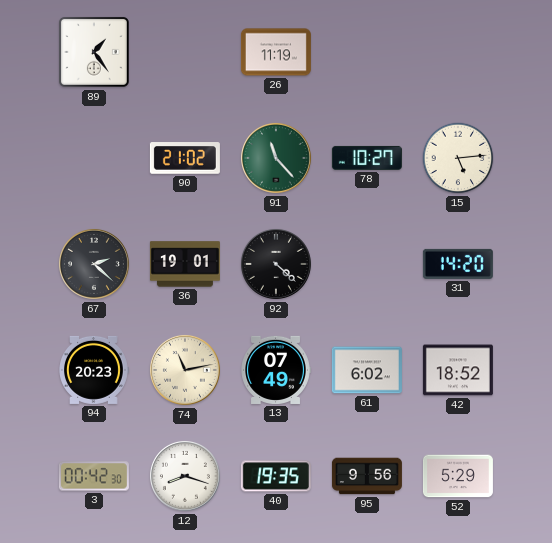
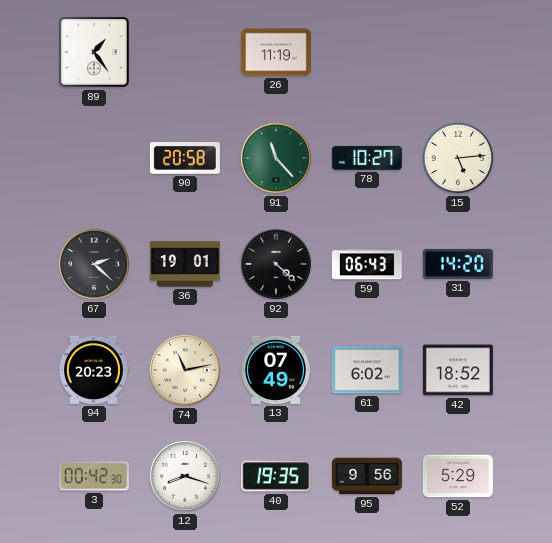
90: 21:02 -> 20:58 (185, 158)
59: none -> 06:43 (367, 264)
